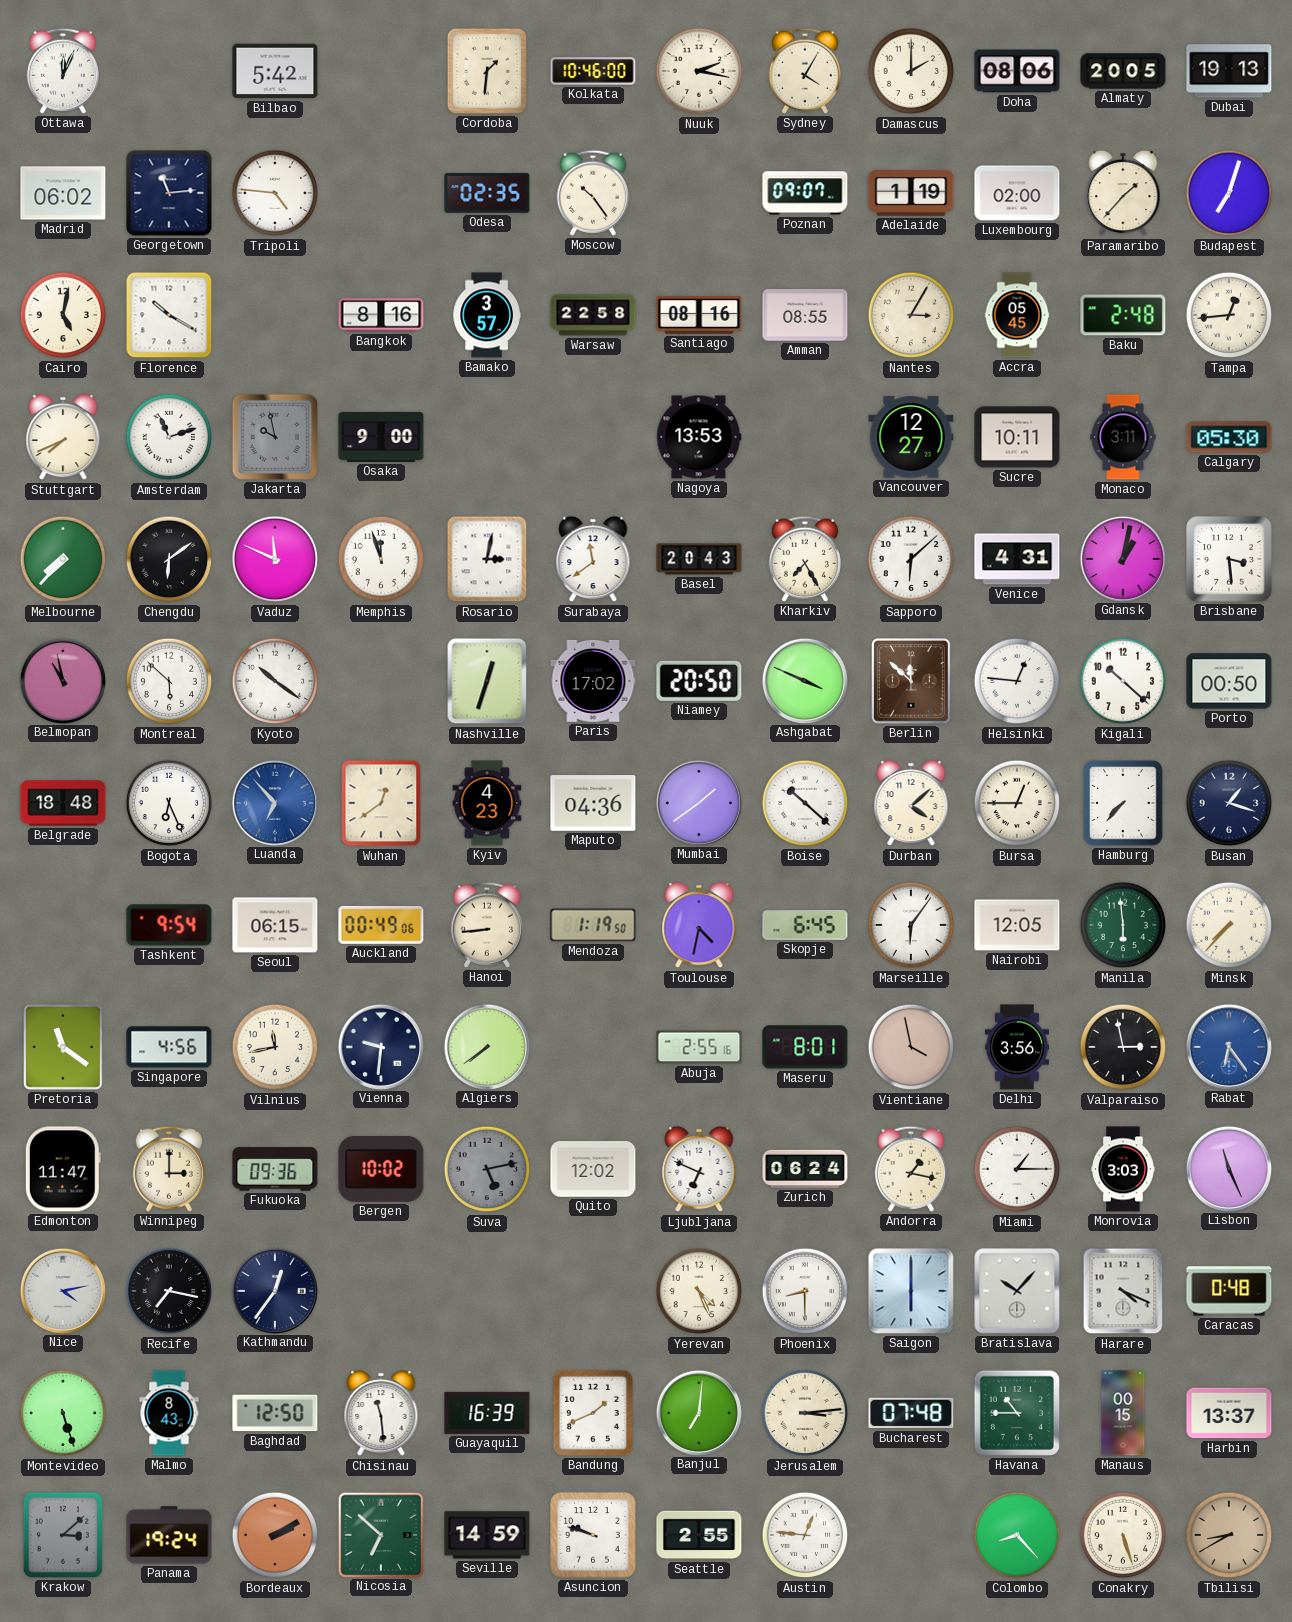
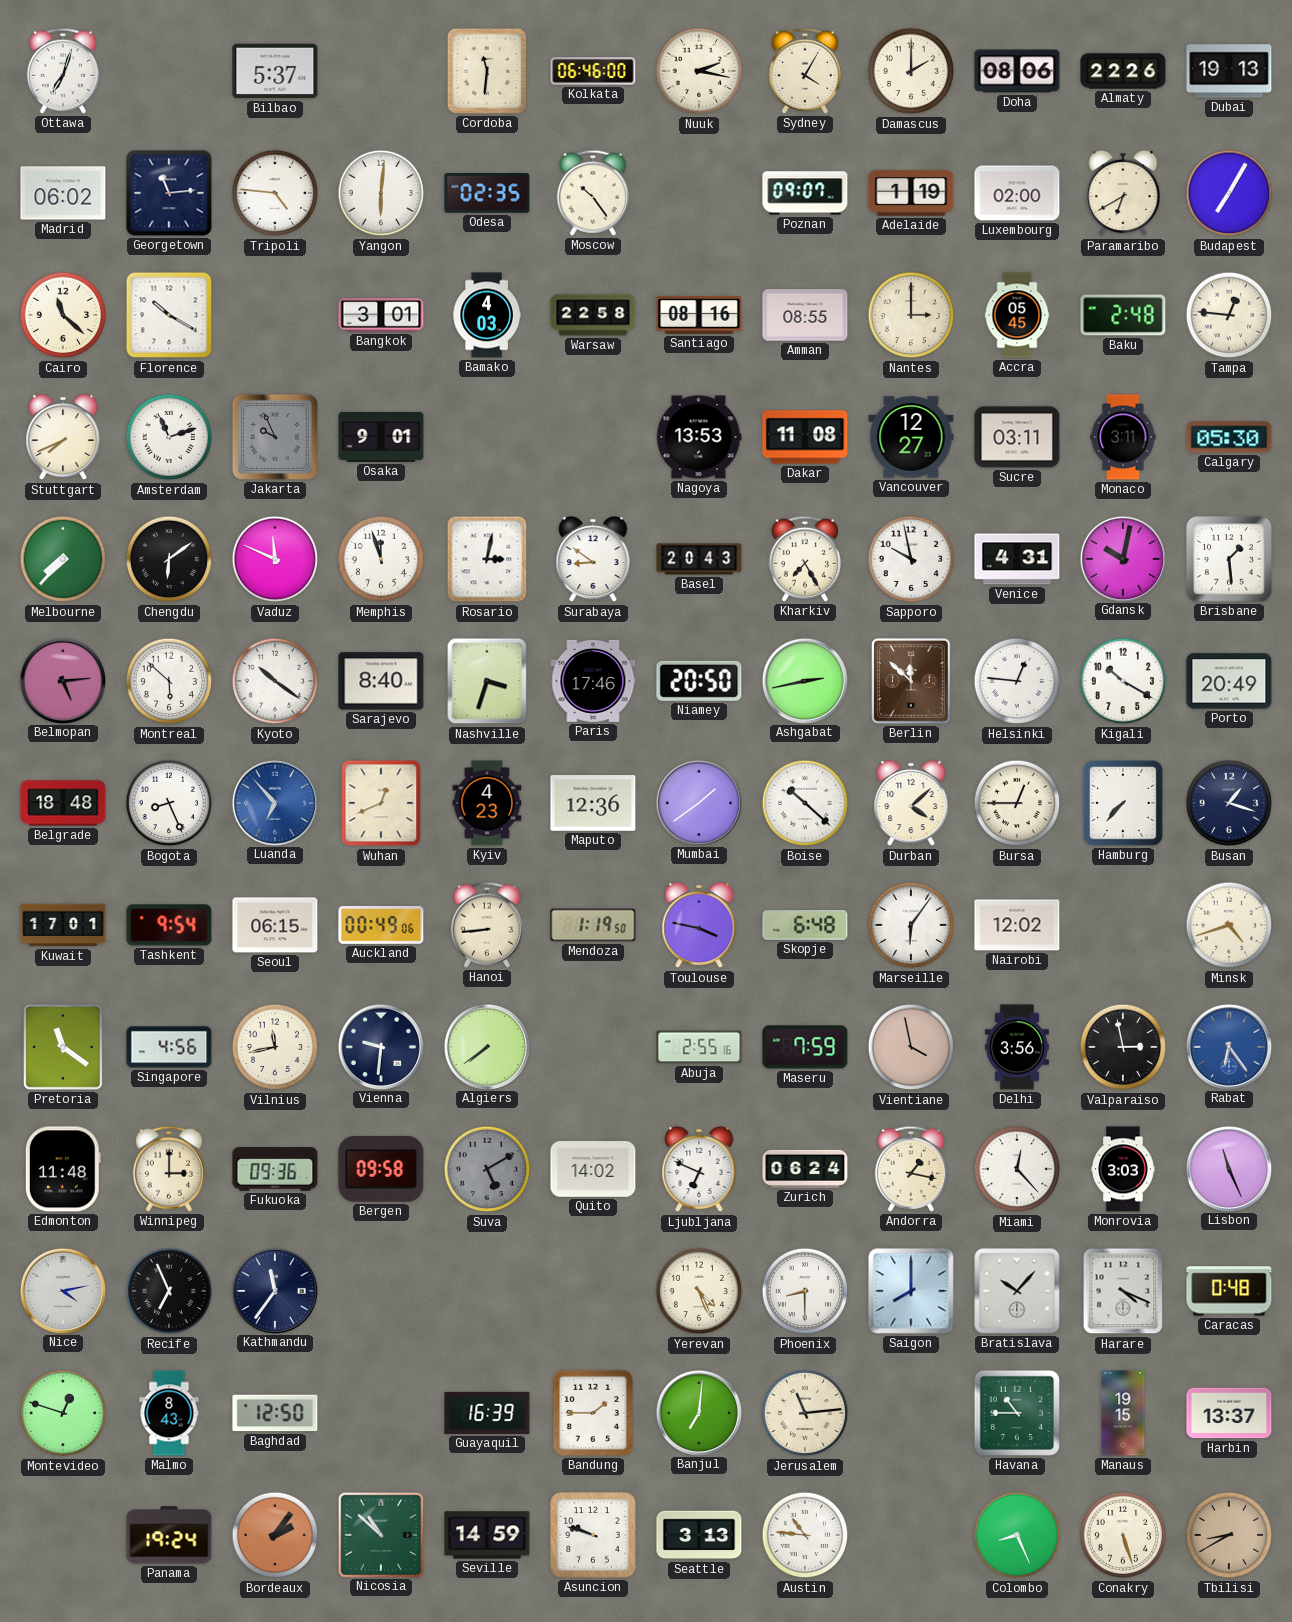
Ottawa: 12:04 -> 7:03 (63, 71)
Bilbao: 5:42 -> 5:37 (275, 71)
Cordoba: 1:31 -> 11:31 (487, 71)
Kolkata: 10:46 -> 06:46 (593, 71)
Almaty: 20:05 -> 22:26 (1123, 71)
Yangon: none -> 6:01 (381, 193)
Paramaribo: 1:37 -> 6:40 (1123, 193)
Budapest: 7:03 -> 7:05 (1229, 193)
Cairo: 5:02 -> 11:22 (63, 315)
Bangkok: 8:16 -> 3:01 (381, 315)
Bamako: 3:57 -> 4:03 (487, 315)
Nantes: 3:05 -> 3:00 (911, 315)
Tampa: 12:44 -> 12:46 (1229, 315)
Jakarta: 9:58 -> 9:56 (275, 437)
Osaka: 9:00 -> 9:01 (381, 437)
Dakar: none -> 11:08 (805, 437)
Sucre: 10:11 -> 03:11 (1017, 437)
Surabaya: 11:39 -> 8:51 (593, 559)
Sapporo: 6:08 -> 9:58 (911, 559)
Gdansk: 1:02 -> 10:02 (1122, 558)
Brisbane: 3:29 -> 1:29 (1229, 559)
Belmopan: 10:58 -> 5:14 (62, 680)
Sarajevo: none -> 8:40 (381, 681)
Nashville: 12:33 -> 3:33 (487, 681)
Paris: 17:02 -> 17:46 (593, 681)
Ashgabat: 3:49 -> 2:43 (804, 680)
Kigali: 10:22 -> 10:20 (1123, 681)
Porto: 00:50 -> 20:49 (1229, 681)
Bogota: 6:26 -> 8:26 (169, 803)
Wuhan: 12:39 -> 12:41 (381, 803)
Maputo: 04:36 -> 12:36 (593, 803)
Kuwait: none -> 17:01 (63, 925)
Toulouse: 4:32 -> 3:47 (699, 925)
Skopje: 6:45 -> 6:48 (805, 925)
Nairobi: 12:05 -> 12:02 (1017, 925)
Manila: 5:59 -> none (1123, 925)
Minsk: 7:37 -> 4:42 (1229, 925)
Maseru: 8:01 -> 7:59 (805, 1047)
Edmonton: 11:47 -> 11:48 (63, 1169)
Bergen: 10:02 -> 09:58 (381, 1169)
Suva: 5:13 -> 5:10 (487, 1169)
Quito: 12:02 -> 14:02 (593, 1169)
Miami: 1:15 -> 12:23 (1017, 1169)
Recife: 7:17 -> 6:56 (169, 1291)
Kathmandu: 12:36 -> 11:36 (274, 1290)
Saigon: 6:00 -> 8:00 (911, 1291)
Montevideo: 5:27 -> 12:48 (63, 1413)
Chisinau: 11:29 -> none (381, 1413)
Bandung: 1:41 -> 1:45 (593, 1413)
Jerusalem: 3:14 -> 11:14 (805, 1413)
Bucharest: 07:48 -> none (911, 1413)
Manaus: 00:15 -> 19:15 (1123, 1413)
Krakow: 3:08 -> none (63, 1535)
Bordeaux: 2:10 -> 2:06 (275, 1535)
Nicosia: 6:52 -> 10:52 (380, 1534)
Seattle: 2:55 -> 3:13 (699, 1535)
Austin: 12:46 -> 10:46 (805, 1535)
Colombo: 8:23 -> 8:26 (1017, 1535)
